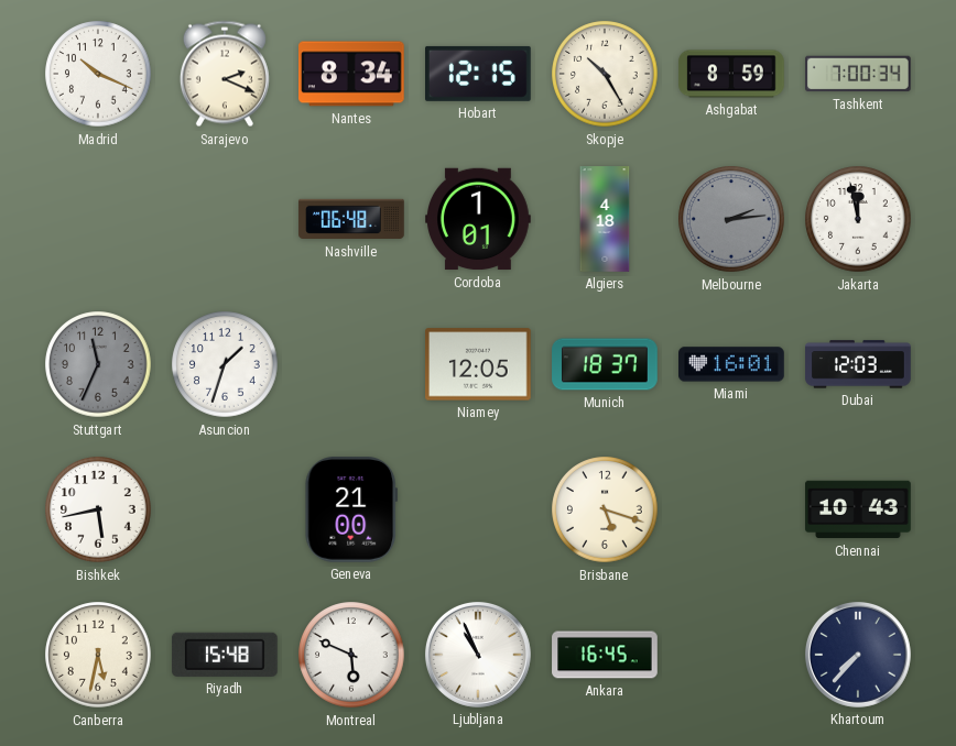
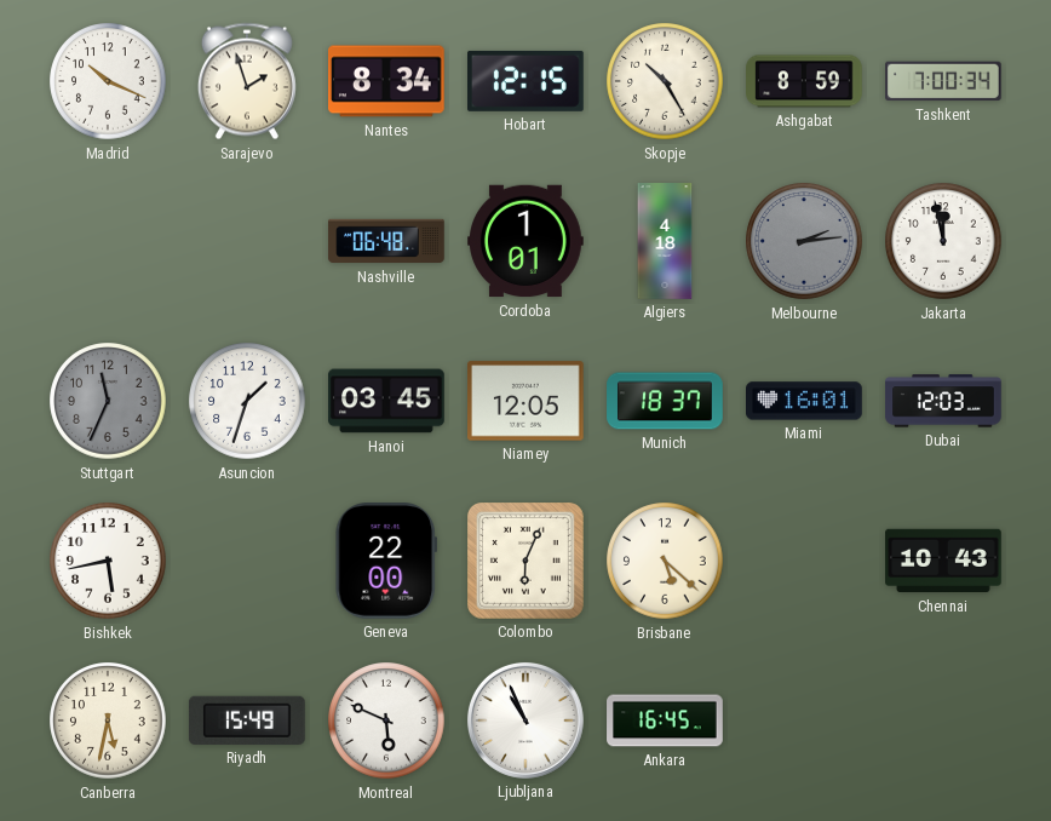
Sarajevo: 2:19 -> 1:57 (247, 81)
Hanoi: none -> 03:45 (386, 401)
Geneva: 21:00 -> 22:00 (385, 562)
Colombo: none -> 6:04 (527, 562)
Brisbane: 5:18 -> 5:22 (665, 561)
Riyadh: 15:48 -> 15:49 (248, 720)
Khartoum: 7:37 -> none (858, 655)
